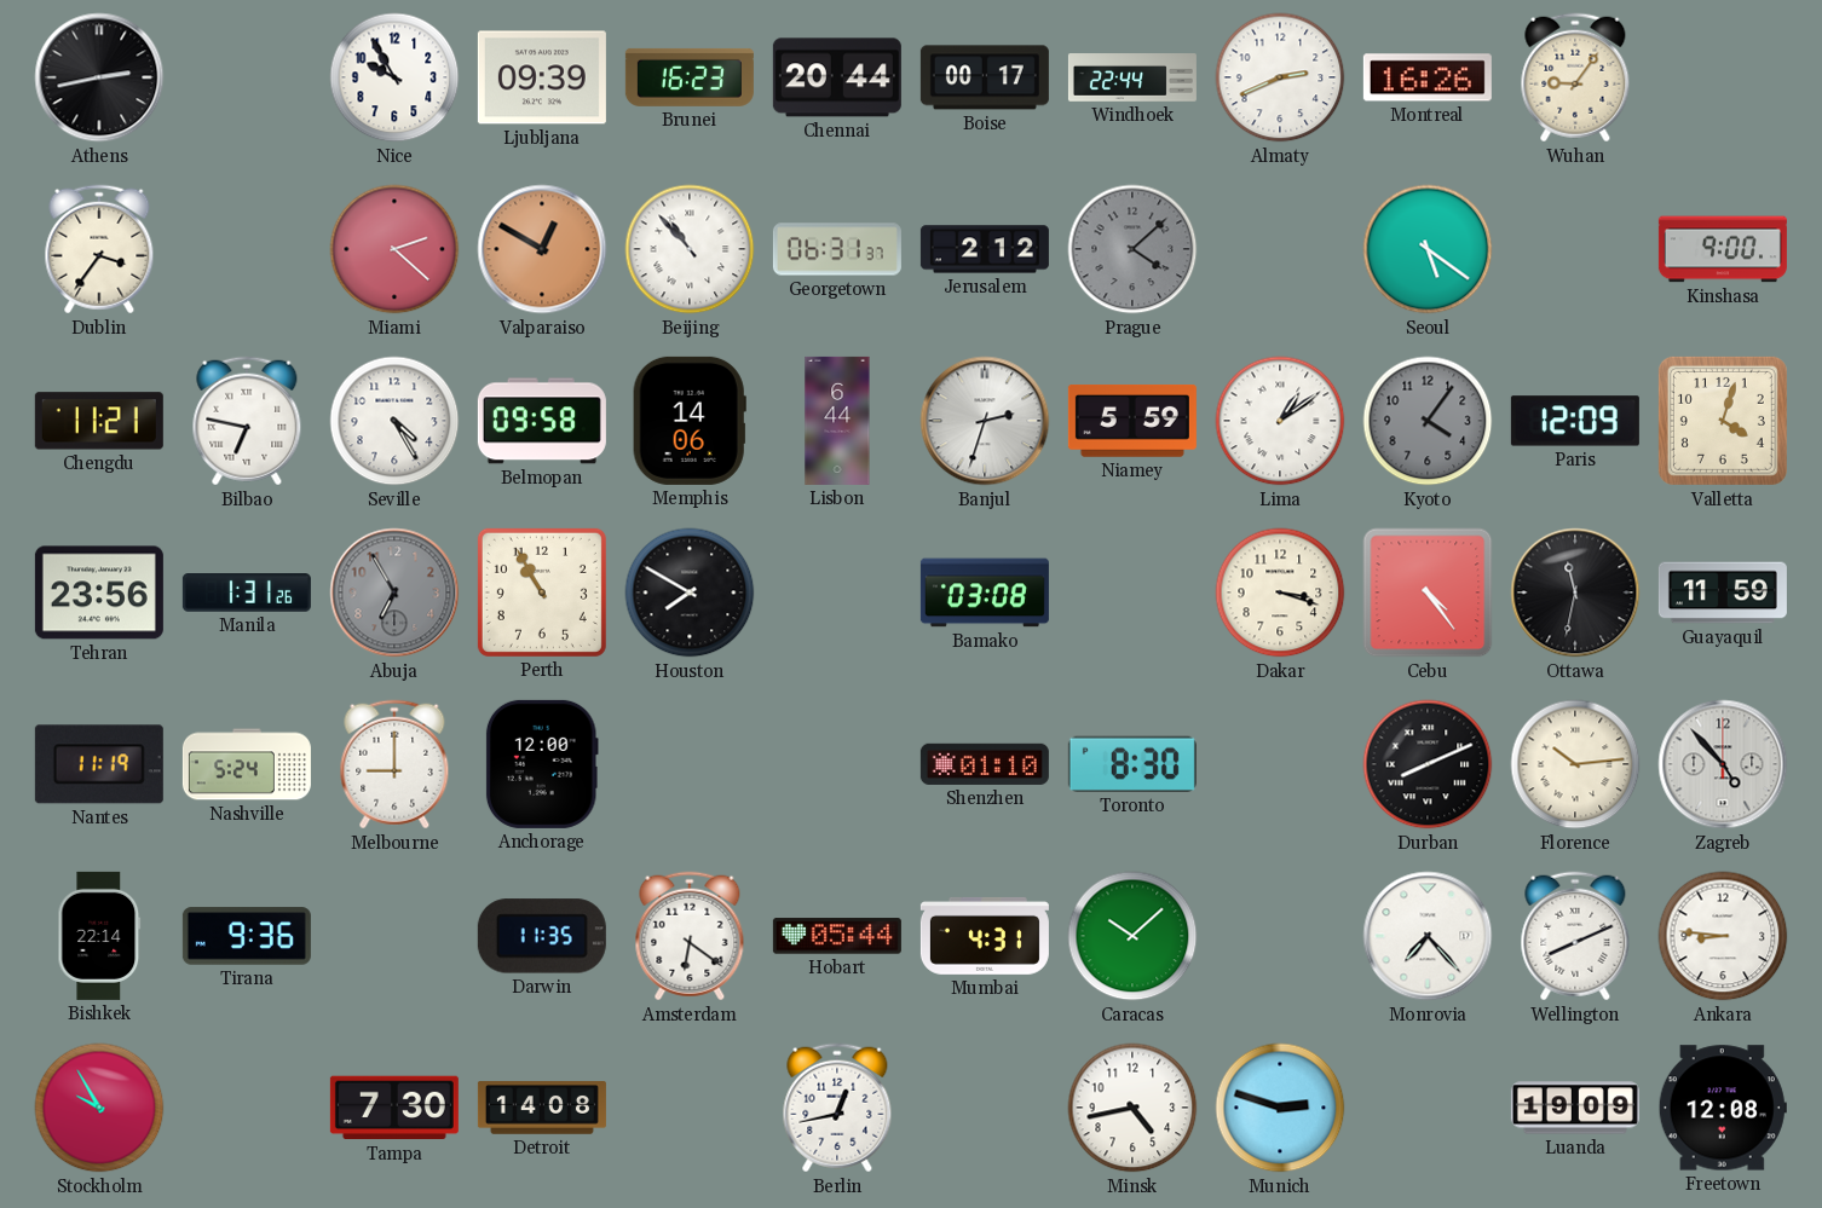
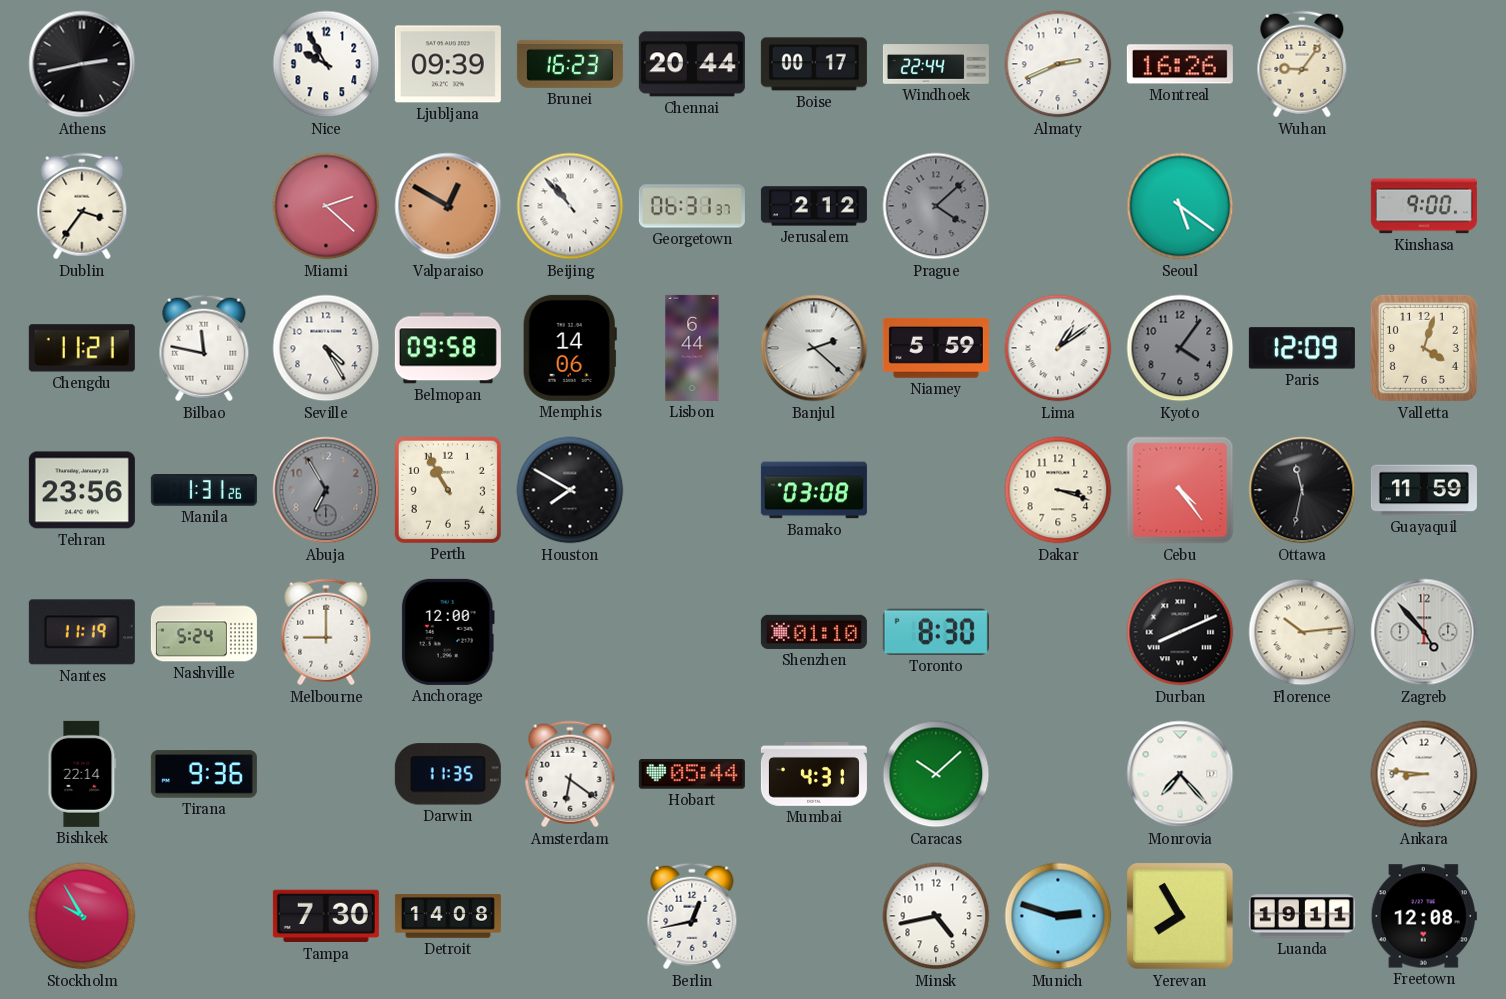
Bilbao: 6:47 -> 11:47 (204, 348)
Banjul: 2:33 -> 2:22 (814, 348)
Wellington: 8:11 -> none (1575, 936)
Yerevan: none -> 7:55 (1180, 916)
Luanda: 19:09 -> 19:11 (1302, 916)
